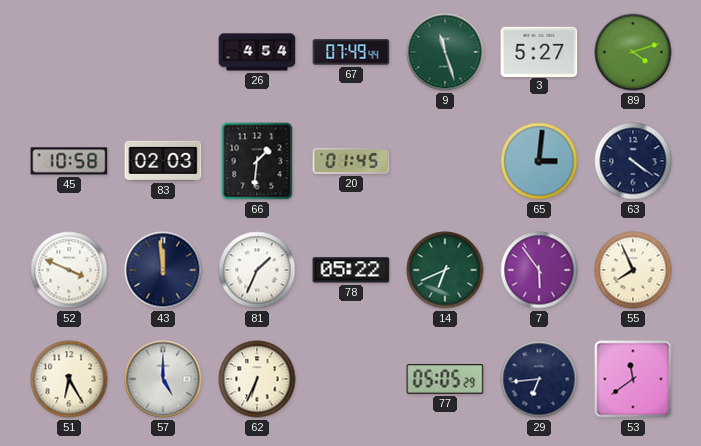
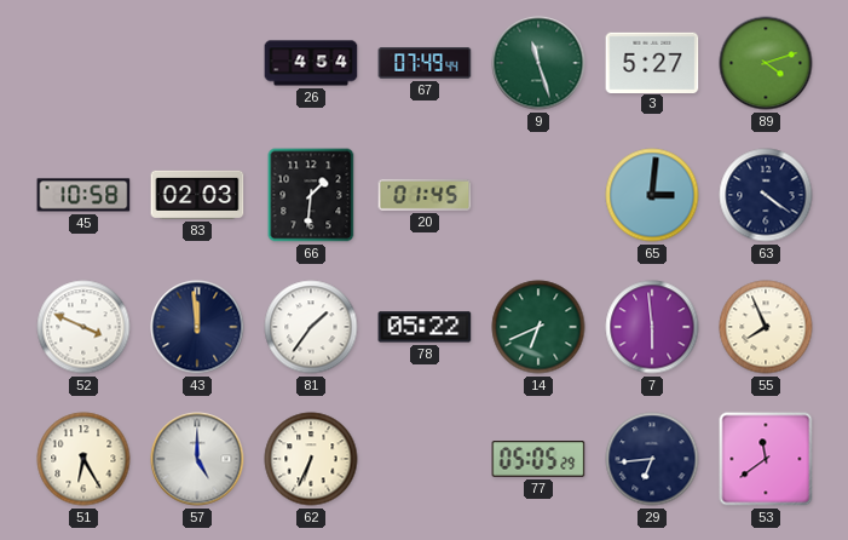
81: 1:34 -> 1:36 (311, 327)
7: 5:54 -> 5:59 (652, 327)
